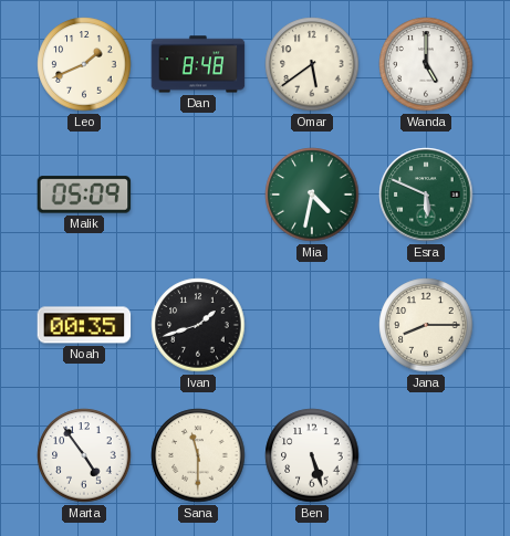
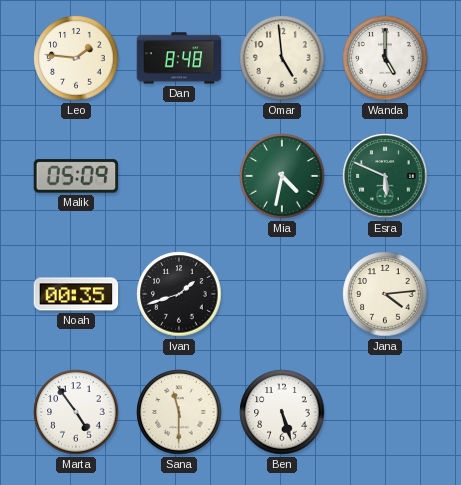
Leo: 1:41 -> 1:46 (76, 58)
Omar: 5:39 -> 4:59 (282, 58)
Jana: 8:15 -> 4:14 (385, 294)
